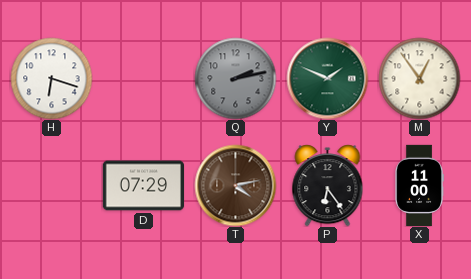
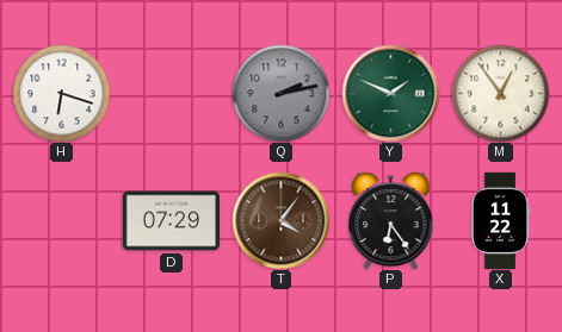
T: 4:13 -> 4:06 (280, 220)
X: 11:00 -> 11:22 (500, 220)
